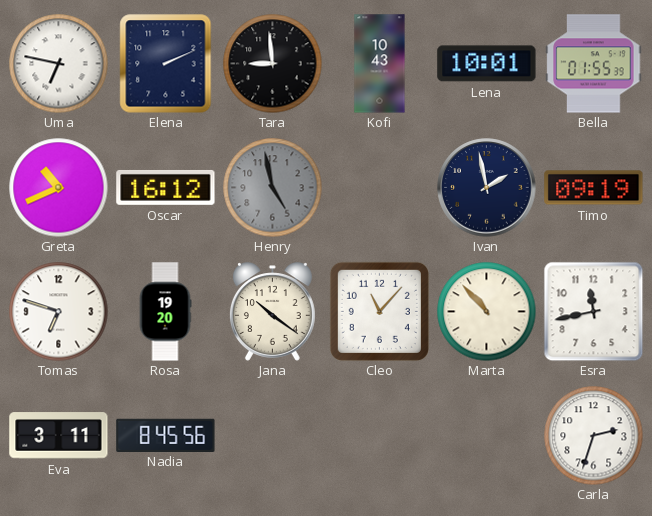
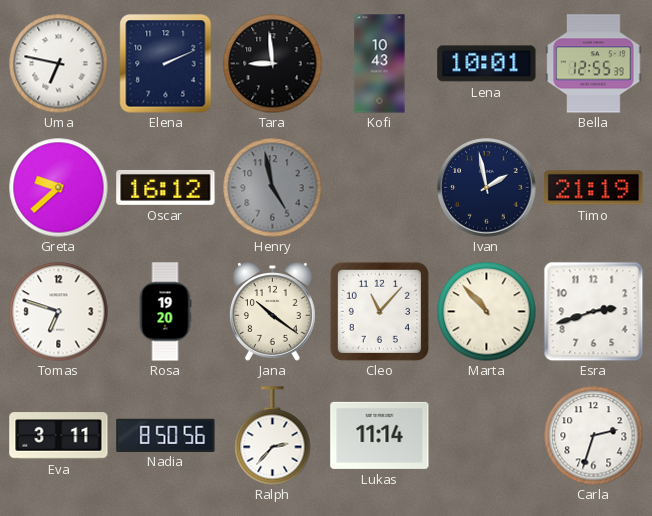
Bella: 01:55 -> 12:55 (594, 64)
Greta: 10:41 -> 9:38 (59, 188)
Timo: 09:19 -> 21:19 (594, 188)
Esra: 11:43 -> 2:42 (593, 311)
Nadia: 8:45 -> 8:50 (166, 435)
Ralph: none -> 2:37 (273, 436)
Lukas: none -> 11:14 (380, 435)
